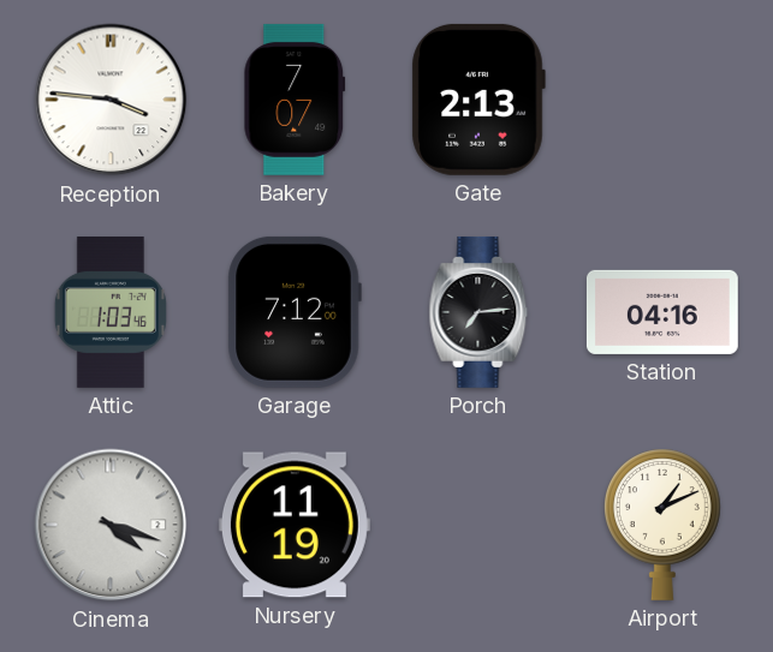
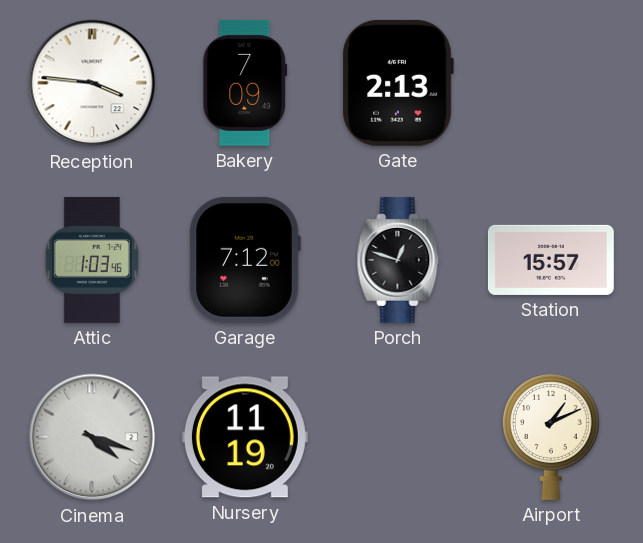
Bakery: 7:07 -> 7:09 (245, 83)
Porch: 7:14 -> 12:48 (398, 260)
Station: 04:16 -> 15:57 (551, 260)
